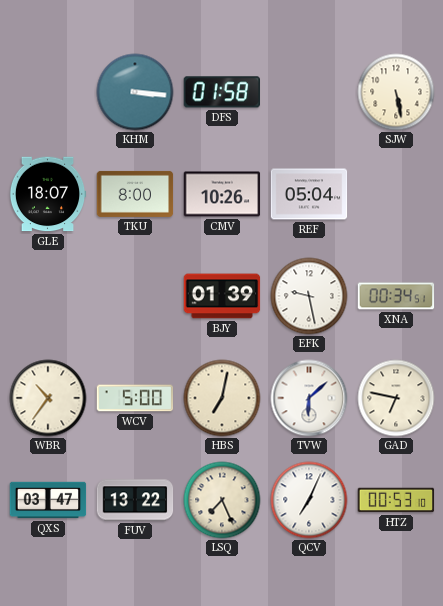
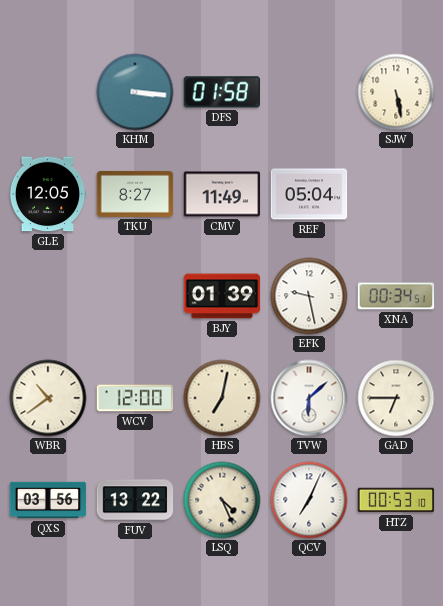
GLE: 18:07 -> 12:05 (48, 194)
TKU: 8:00 -> 8:27 (135, 194)
CMV: 10:26 -> 11:49 (222, 194)
WBR: 10:36 -> 10:39 (48, 398)
WCV: 5:00 -> 12:00 (135, 398)
GAD: 6:47 -> 6:45 (396, 398)
QXS: 03:47 -> 03:56 (48, 500)
LSQ: 7:26 -> 4:26 (222, 500)
